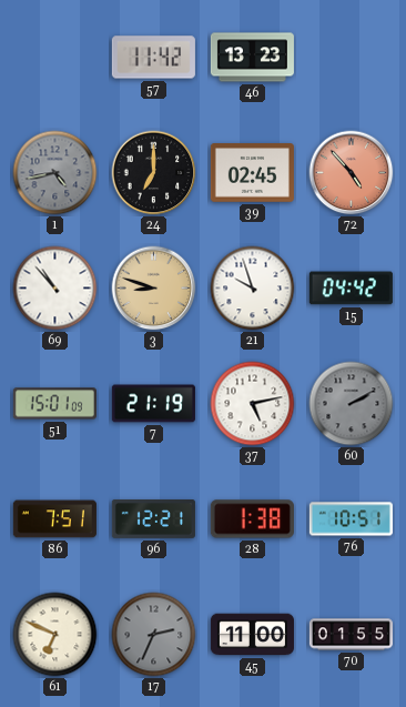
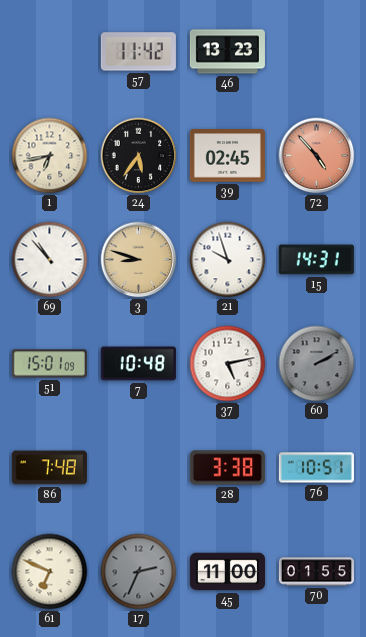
1: 4:43 -> 6:43 (50, 156)
1 dial: grey -> cream (50, 156)
24: 7:00 -> 5:36 (139, 156)
15: 04:42 -> 14:31 (316, 260)
7: 21:19 -> 10:48 (138, 364)
86: 7:51 -> 7:48 (49, 468)
96: 12:21 -> none (153, 519)
28: 1:38 -> 3:38 (227, 468)
